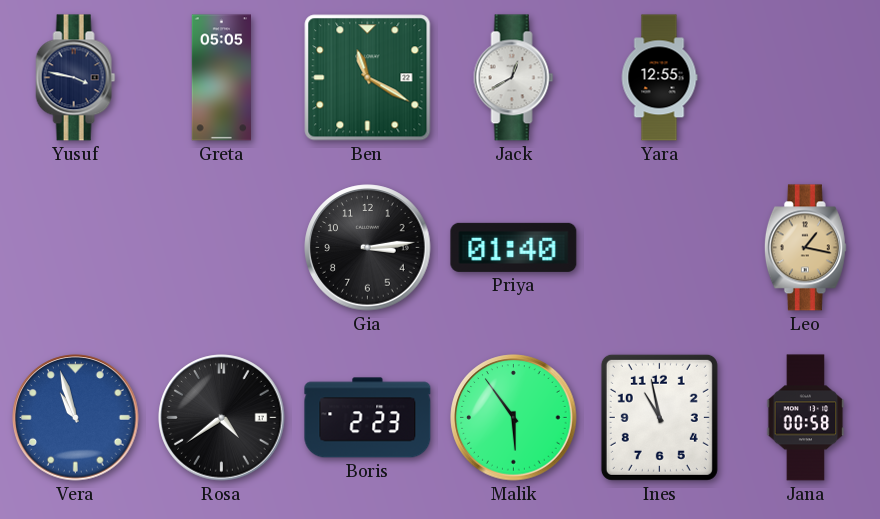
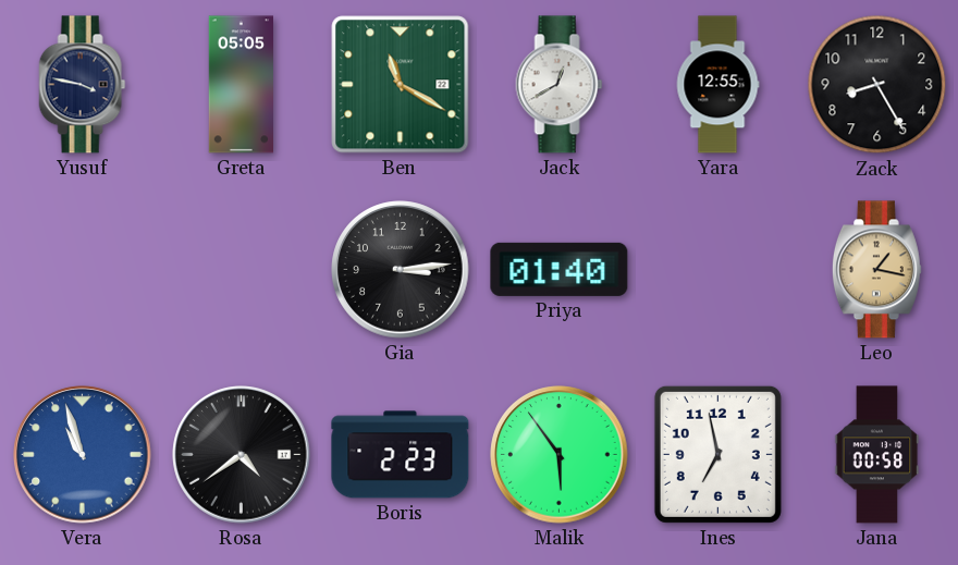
Zack: none -> 8:25 (877, 85)
Ines: 10:58 -> 6:58 (717, 454)
